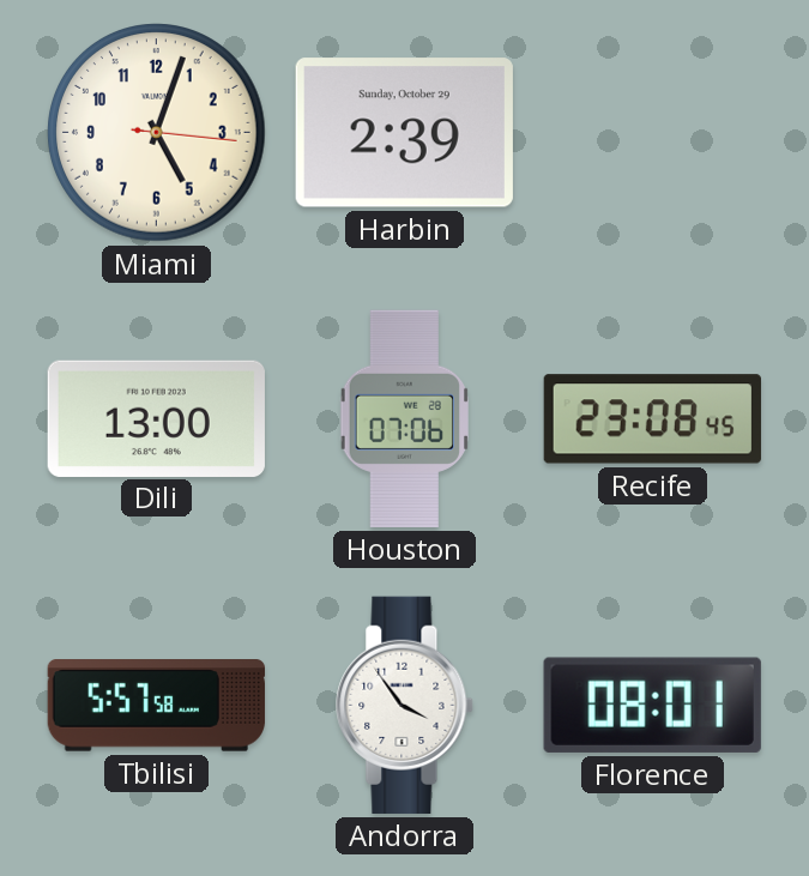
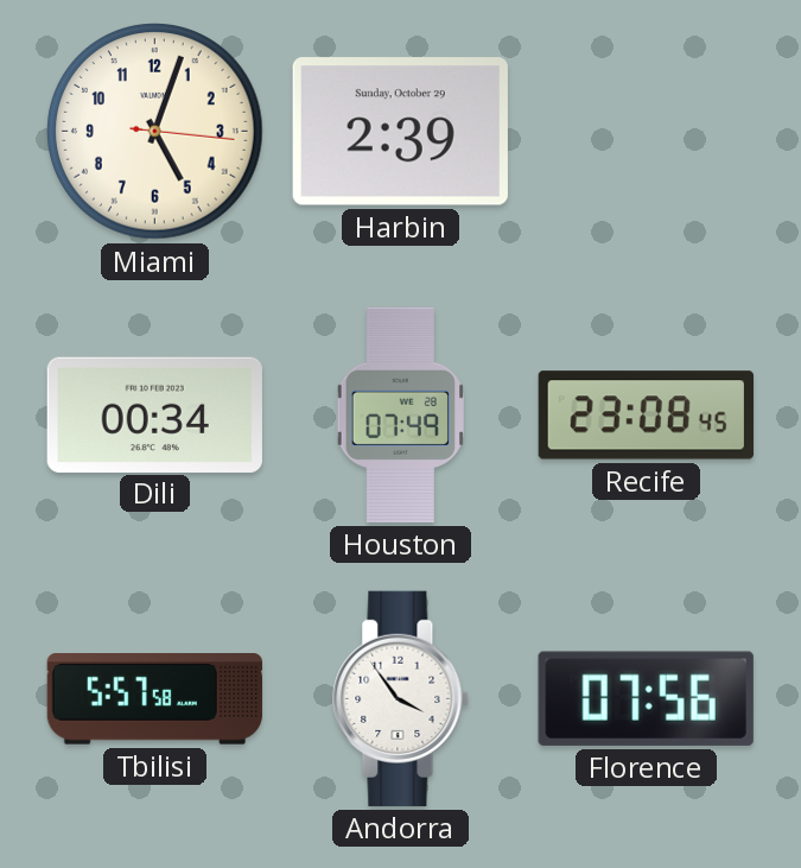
Dili: 13:00 -> 00:34 (154, 414)
Houston: 07:06 -> 07:49 (400, 414)
Florence: 08:01 -> 07:56 (646, 698)
